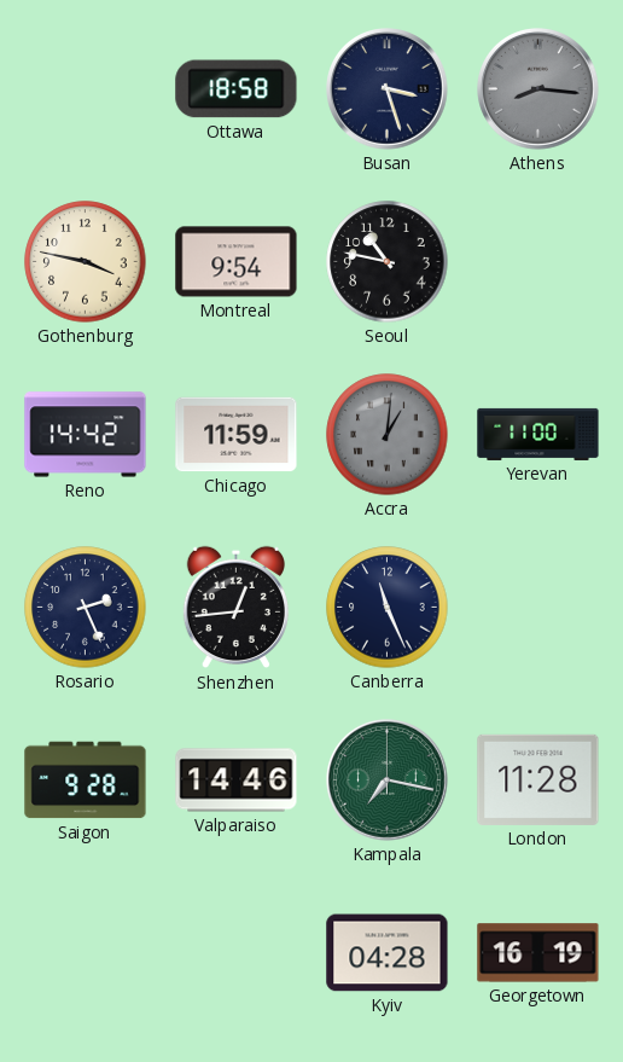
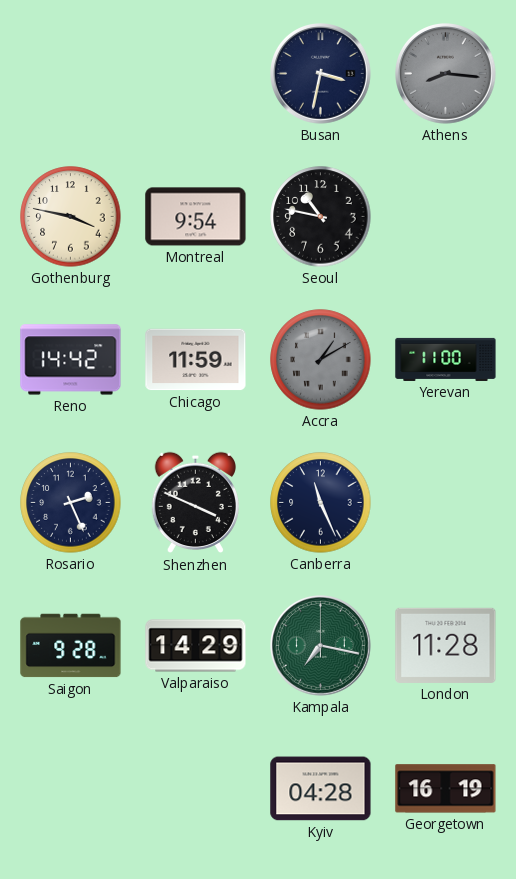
Ottawa: 18:58 -> none (237, 89)
Busan: 3:27 -> 3:32 (321, 74)
Accra: 1:01 -> 1:10 (321, 360)
Shenzhen: 12:44 -> 3:49 (195, 503)
Valparaiso: 14:46 -> 14:29 (196, 646)
